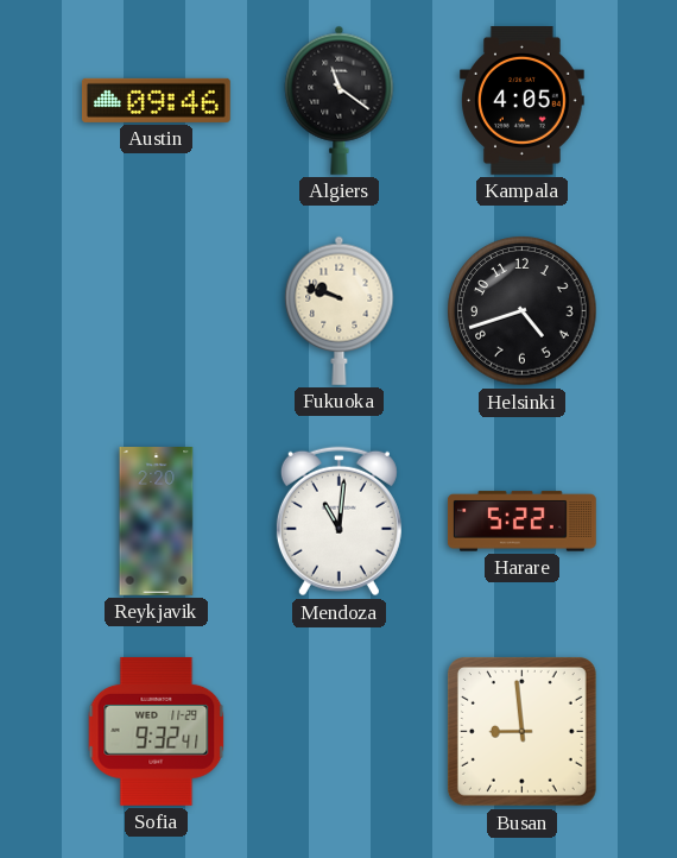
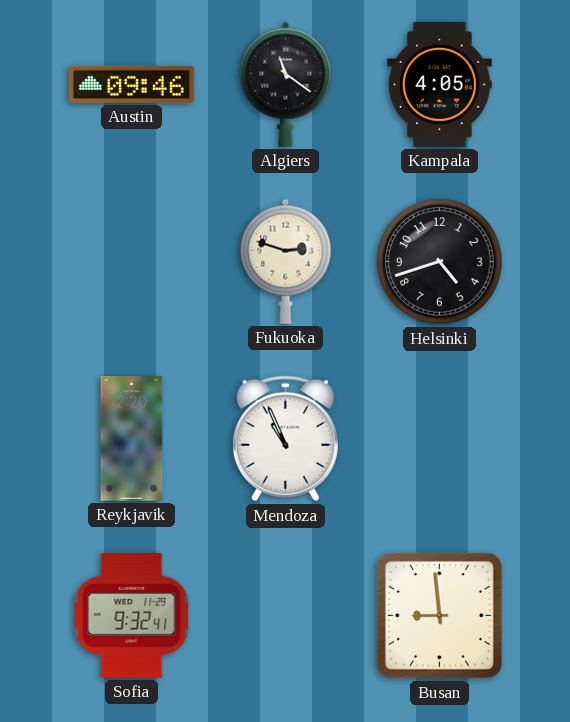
Fukuoka: 9:48 -> 2:48 (286, 261)
Mendoza: 11:01 -> 10:56 (285, 439)
Harare: 5:22 -> none (521, 522)
